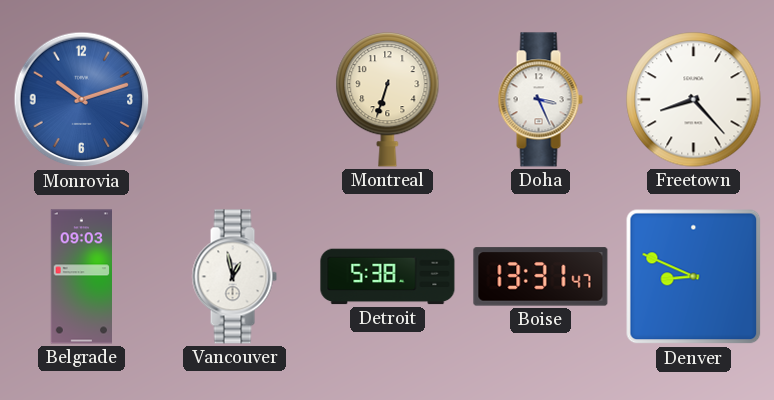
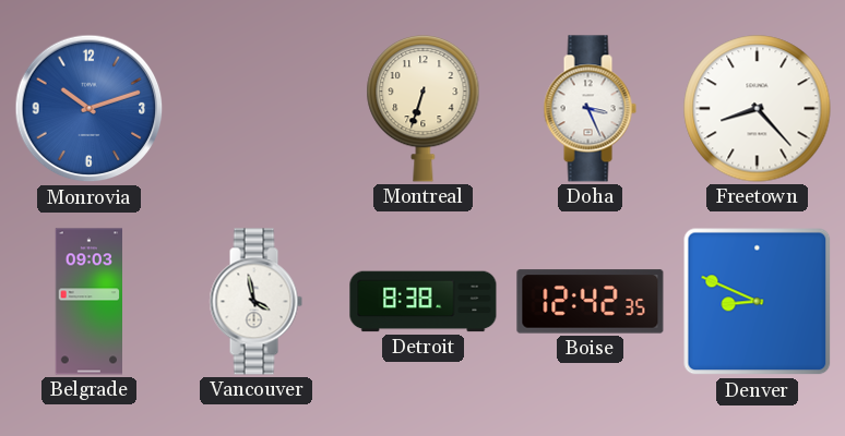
Vancouver: 12:58 -> 3:58 (255, 302)
Detroit: 5:38 -> 8:38 (424, 302)
Boise: 13:31 -> 12:42 (591, 302)
